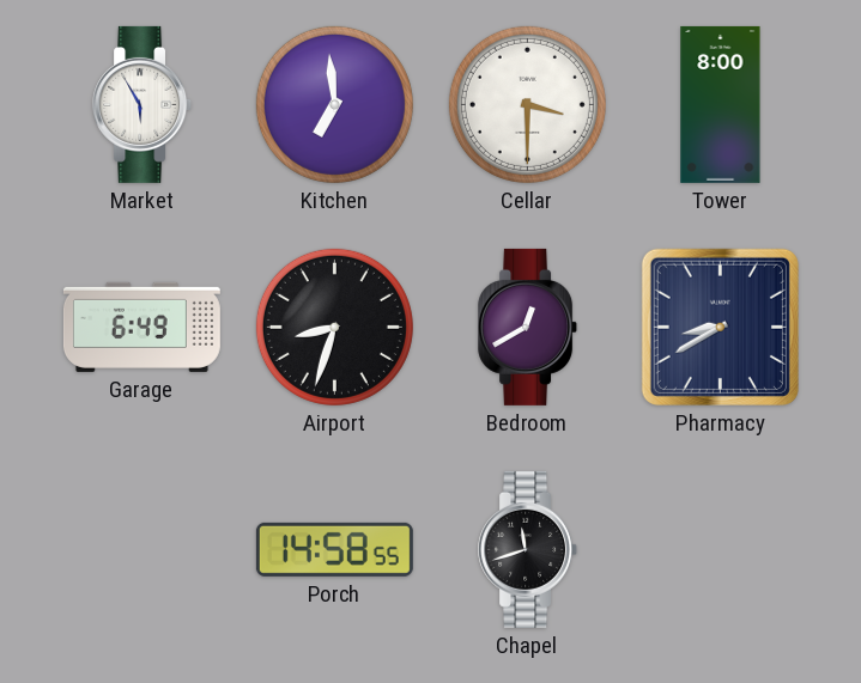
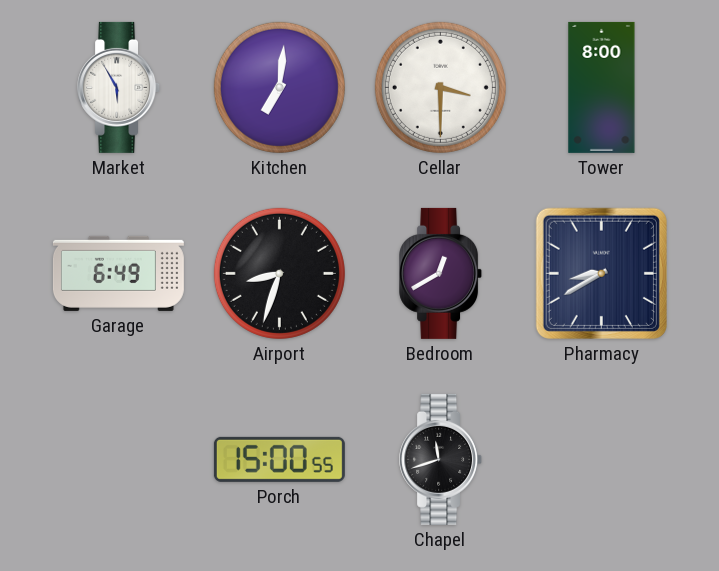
Kitchen: 6:59 -> 7:01 (279, 87)
Porch: 14:58 -> 15:00 (279, 459)
